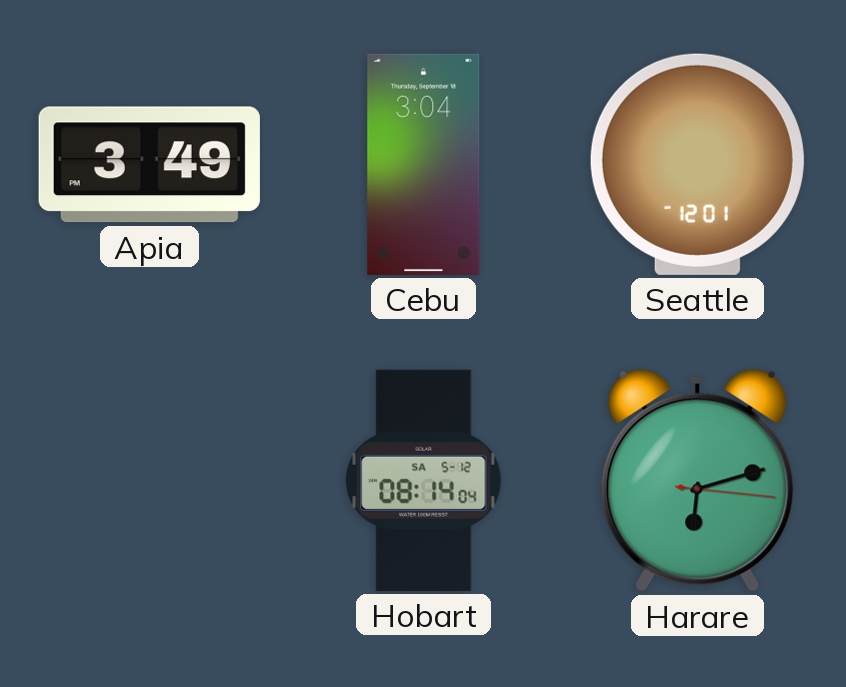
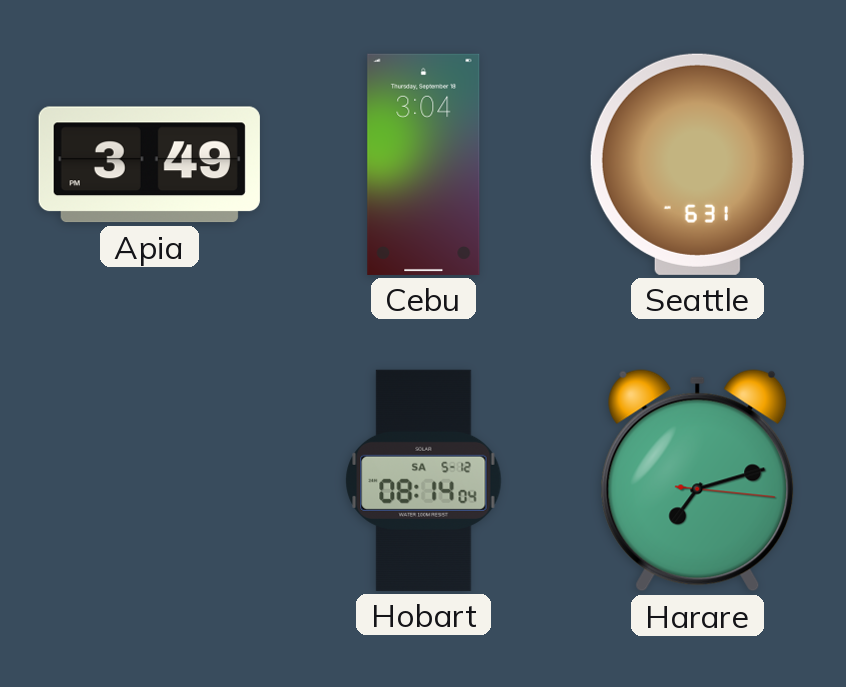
Seattle: 12:01 -> 6:31 (697, 164)
Harare: 6:12 -> 7:12 (698, 481)
